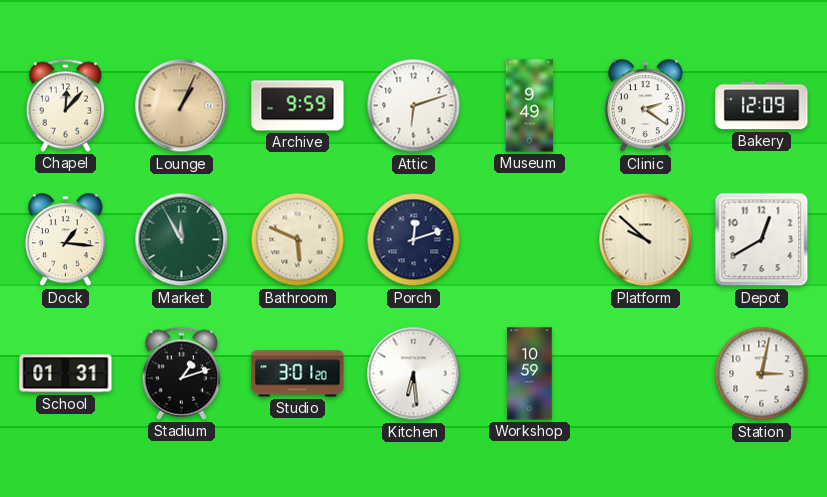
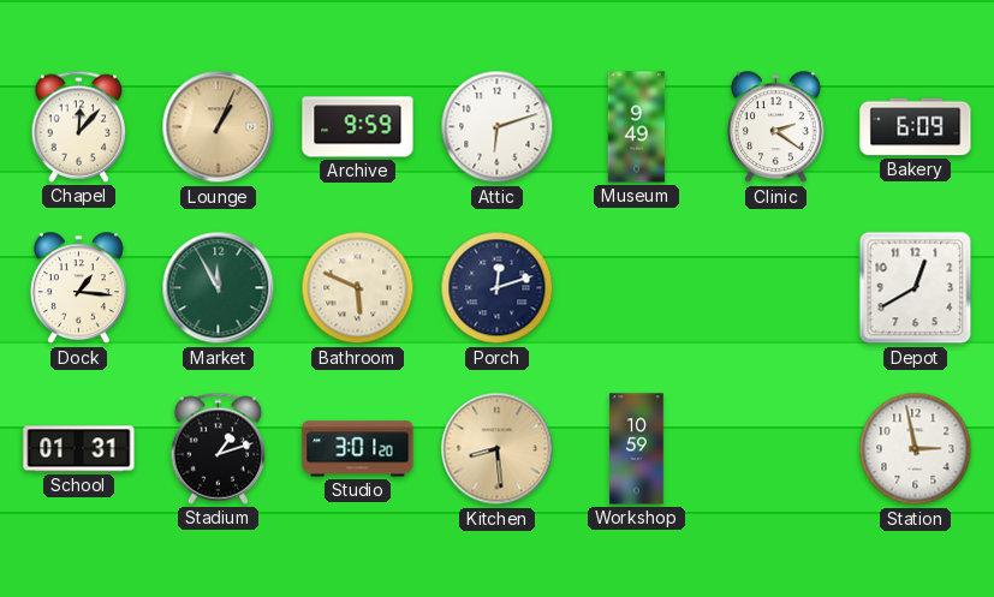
Bakery: 12:09 -> 6:09 (916, 127)
Platform: 9:52 -> none (646, 240)
Kitchen: 6:29 -> 8:29 (498, 449)
Kitchen dial: white -> champagne (498, 449)
Station: 3:02 -> 2:58 (916, 449)
